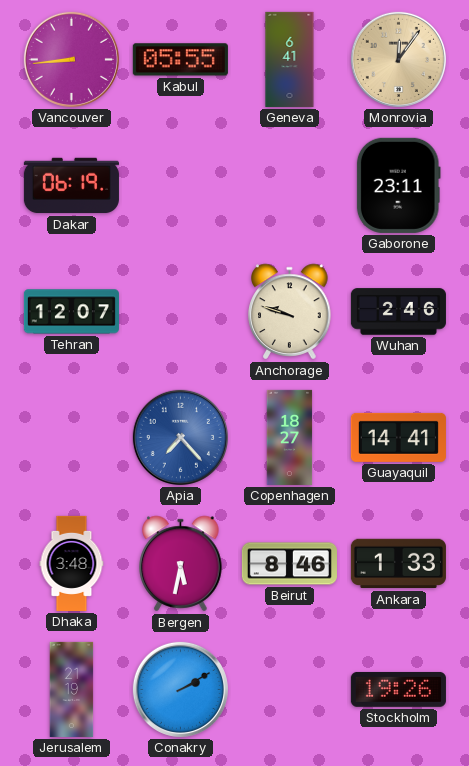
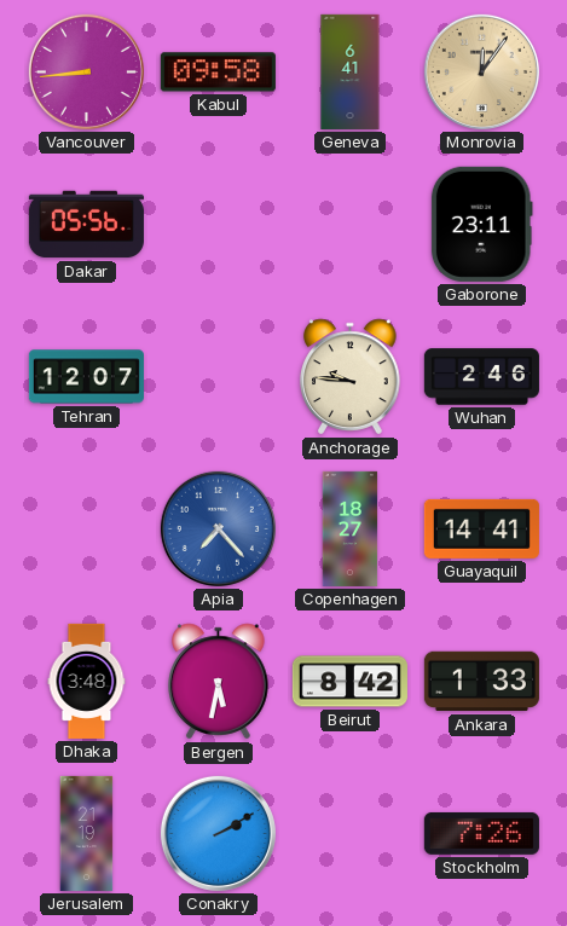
Kabul: 05:55 -> 09:58 (218, 73)
Dakar: 06:19 -> 05:56 (86, 225)
Anchorage: 9:48 -> 9:46 (351, 377)
Beirut: 8:46 -> 8:42 (349, 682)
Stockholm: 19:26 -> 7:26 (481, 833)
